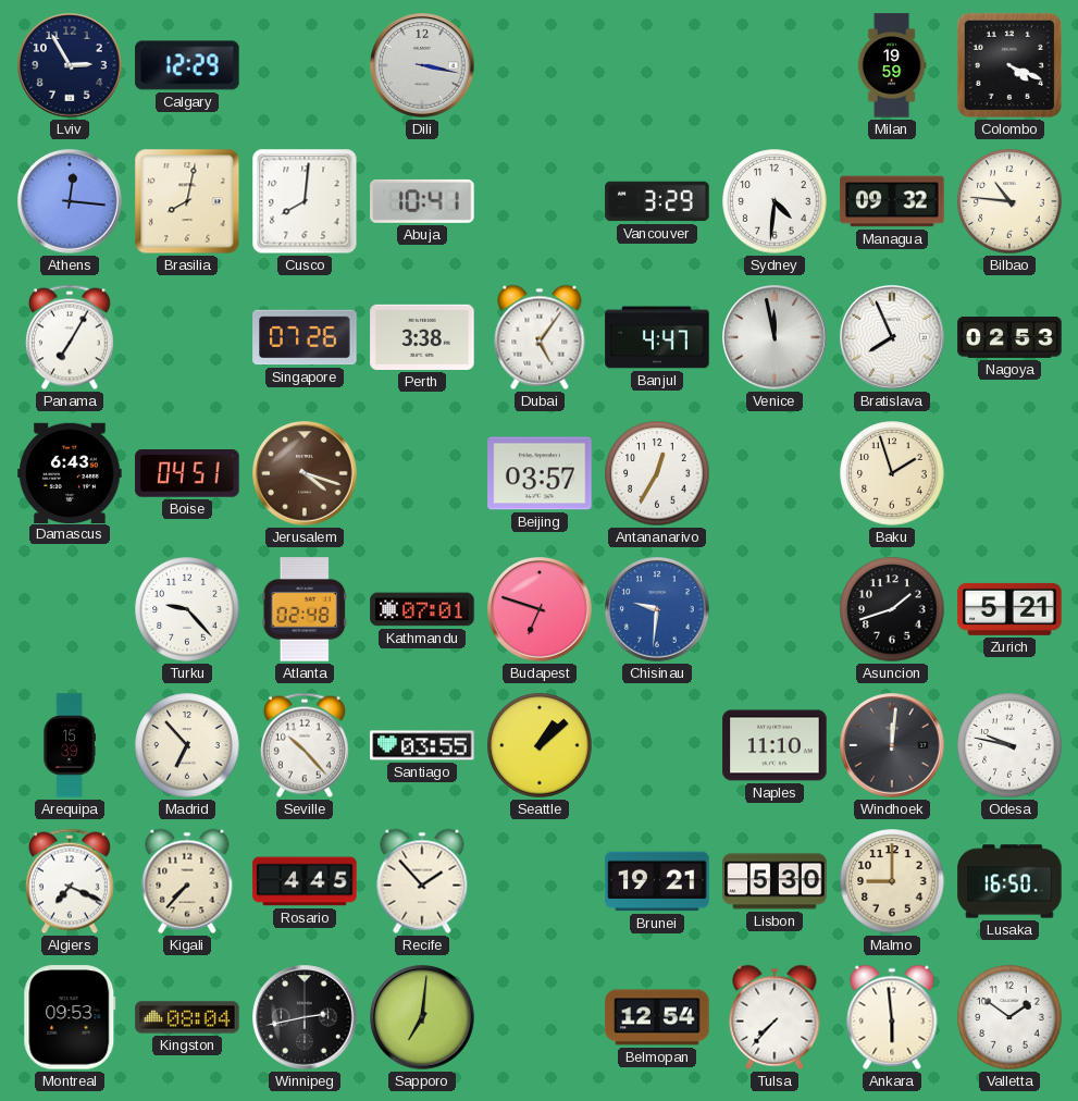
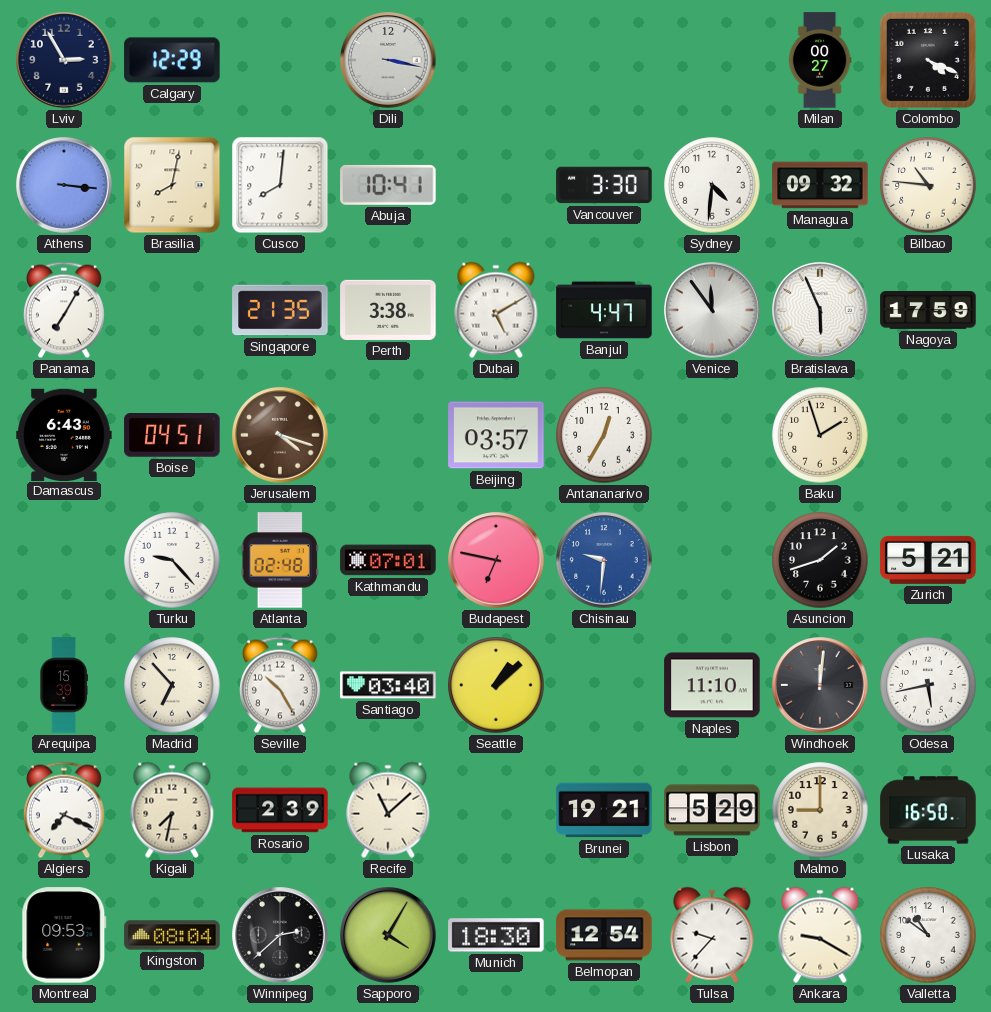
Milan: 19:59 -> 00:27 (820, 60)
Athens: 12:16 -> 3:16 (64, 185)
Vancouver: 3:29 -> 3:30 (604, 185)
Singapore: 07:26 -> 21:35 (280, 310)
Dubai: 5:06 -> 5:10 (496, 310)
Venice: 11:58 -> 11:54 (712, 310)
Bratislava: 7:56 -> 5:56 (820, 310)
Nagoya: 02:53 -> 17:59 (928, 310)
Budapest: 6:48 -> 6:47 (496, 560)
Seville: 10:23 -> 10:25 (280, 685)
Santiago: 03:55 -> 03:40 (388, 685)
Odesa: 9:47 -> 5:43 (928, 685)
Kigali: 7:37 -> 7:32 (172, 810)
Rosario: 4:45 -> 2:39 (280, 810)
Recife: 1:53 -> 11:08 (388, 810)
Lisbon: 5:30 -> 5:29 (712, 810)
Winnipeg: 2:43 -> 2:38 (280, 935)
Sapporo: 7:01 -> 4:05 (388, 935)
Munich: none -> 18:30 (496, 935)
Tulsa: 7:37 -> 9:37 (712, 935)
Ankara: 5:59 -> 9:20 (820, 935)
Valletta: 1:51 -> 10:51 (928, 935)
